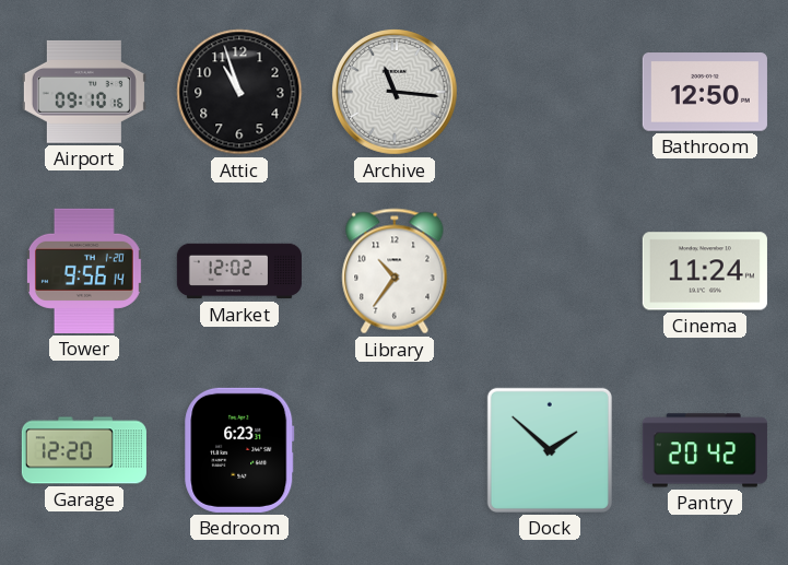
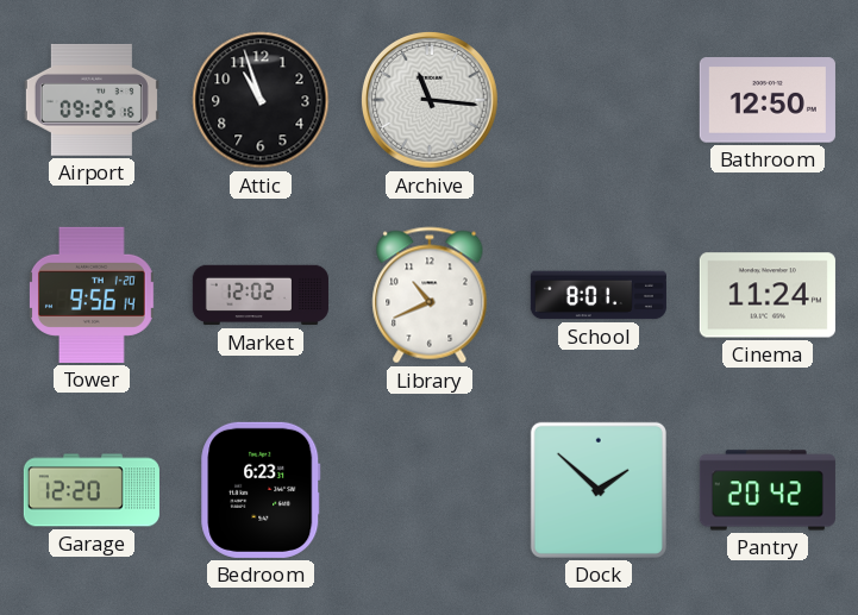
Airport: 09:10 -> 09:25 (92, 100)
Library: 10:36 -> 10:41 (430, 295)
School: none -> 8:01 (599, 295)
